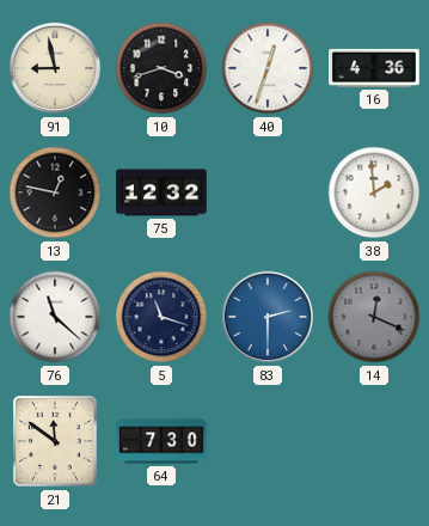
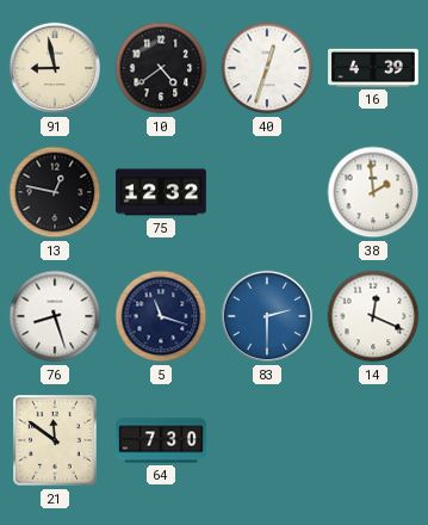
10: 3:42 -> 4:39 (161, 68)
16: 4:36 -> 4:39 (374, 68)
76: 11:22 -> 8:27 (55, 316)
14 dial: grey -> white (373, 316)
